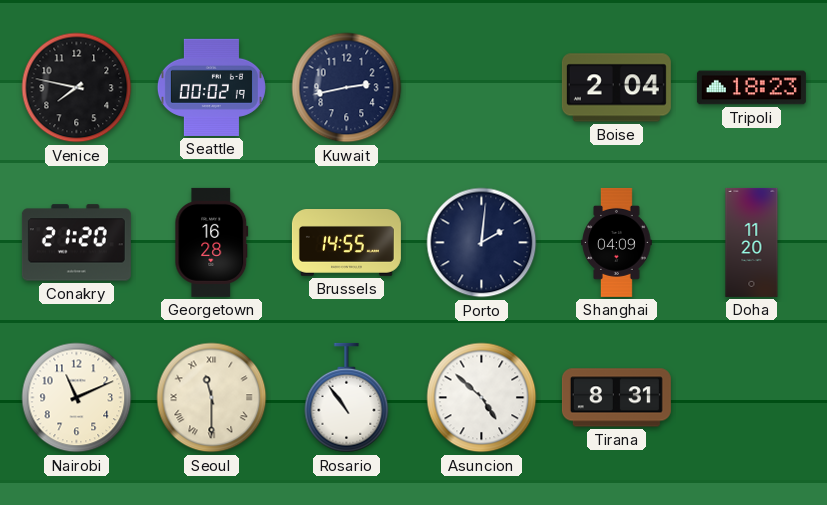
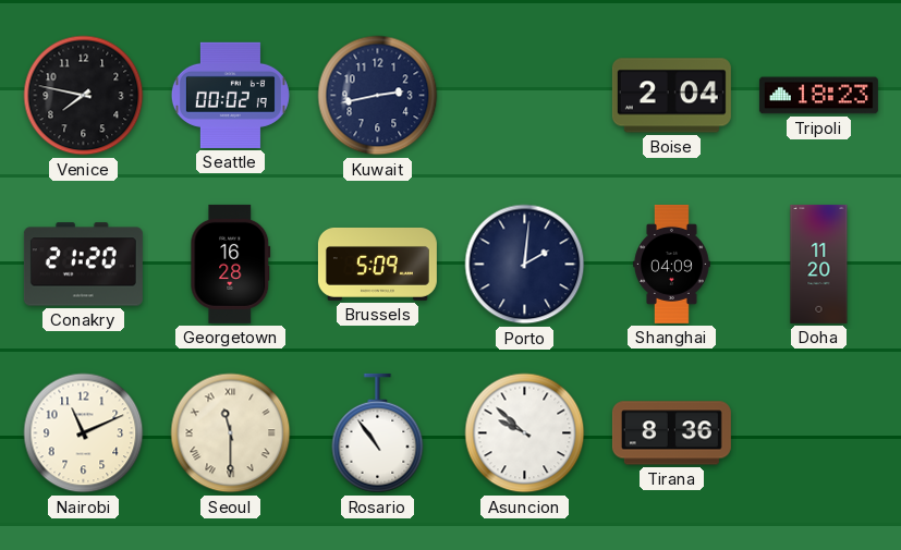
Brussels: 14:55 -> 5:09 (377, 265)
Asuncion: 4:52 -> 9:52 (525, 433)
Tirana: 8:31 -> 8:36 (671, 433)
